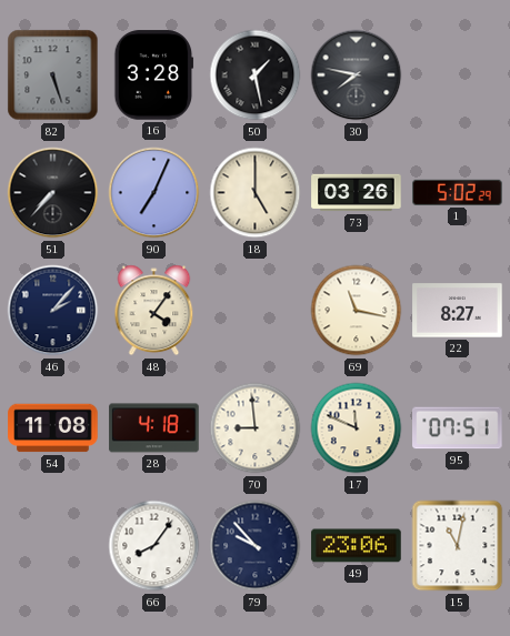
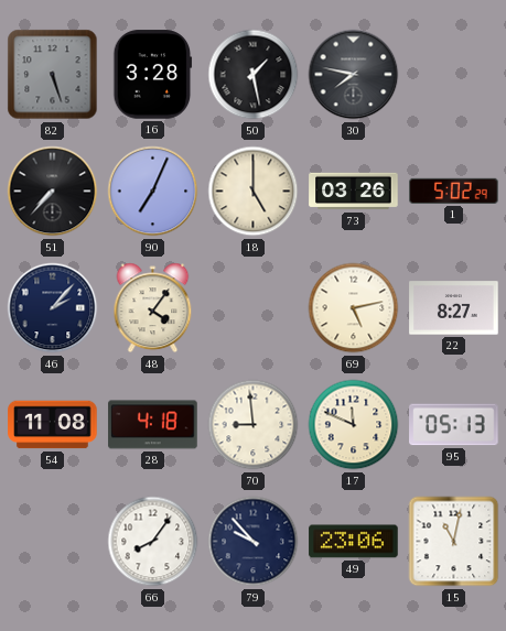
69: 11:17 -> 5:13 (354, 308)
95: 07:51 -> 05:13 (454, 425)
